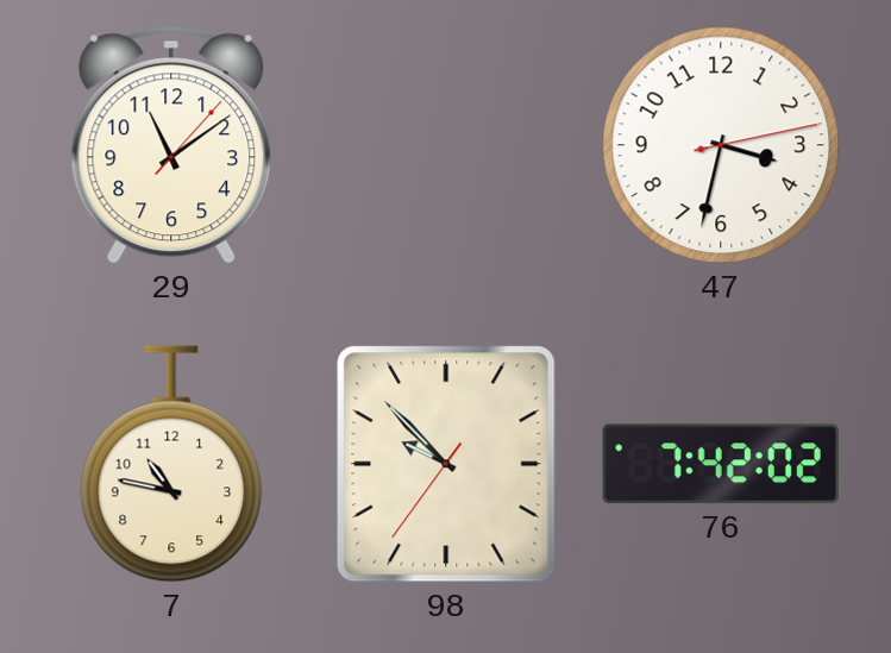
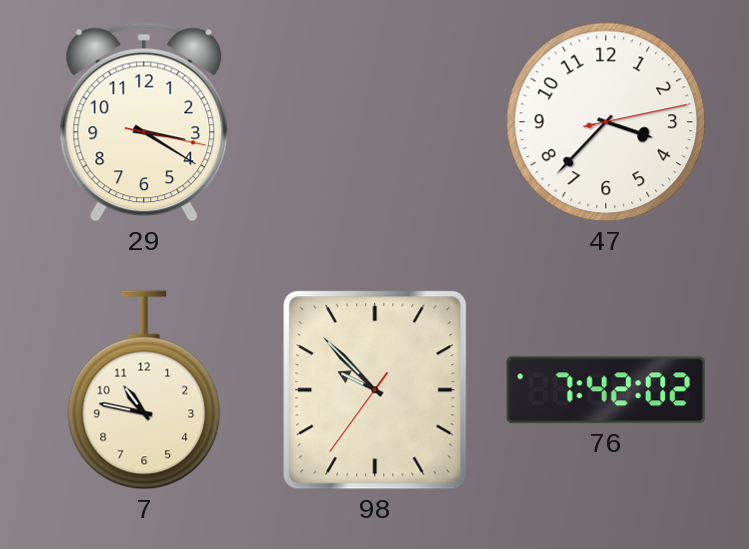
29: 11:09 -> 3:20 (144, 122)
47: 3:32 -> 3:37 (606, 122)
